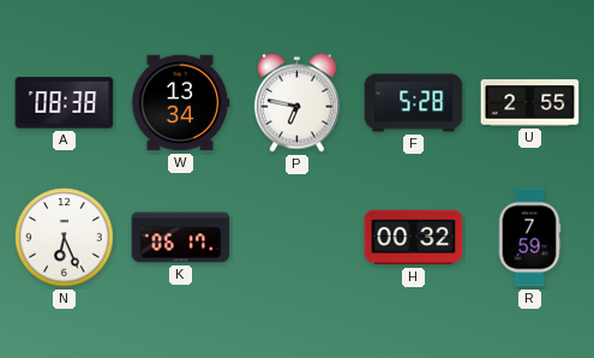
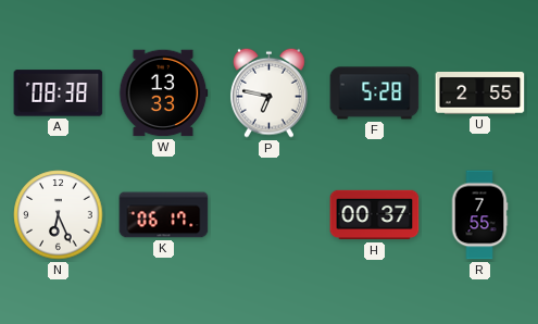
W: 13:34 -> 13:33 (163, 94)
H: 00:32 -> 00:37 (375, 215)
R: 7:59 -> 7:55 (479, 215)
